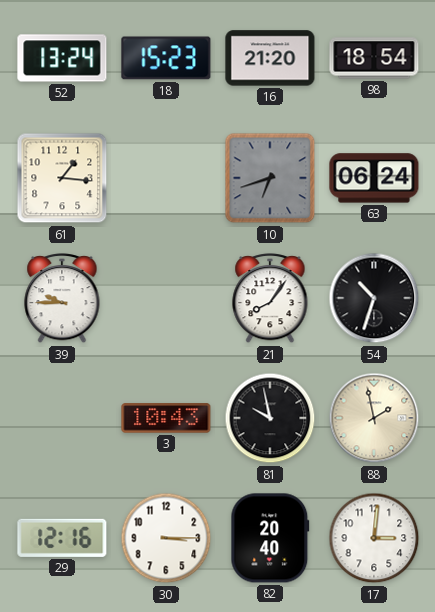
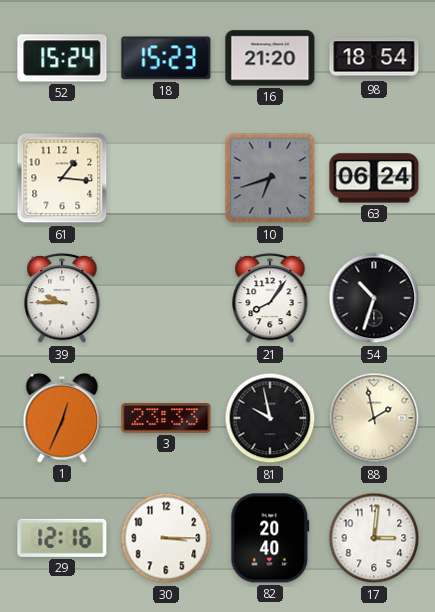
52: 13:24 -> 15:24 (62, 58)
1: none -> 12:34 (62, 419)
3: 10:43 -> 23:33 (166, 418)
